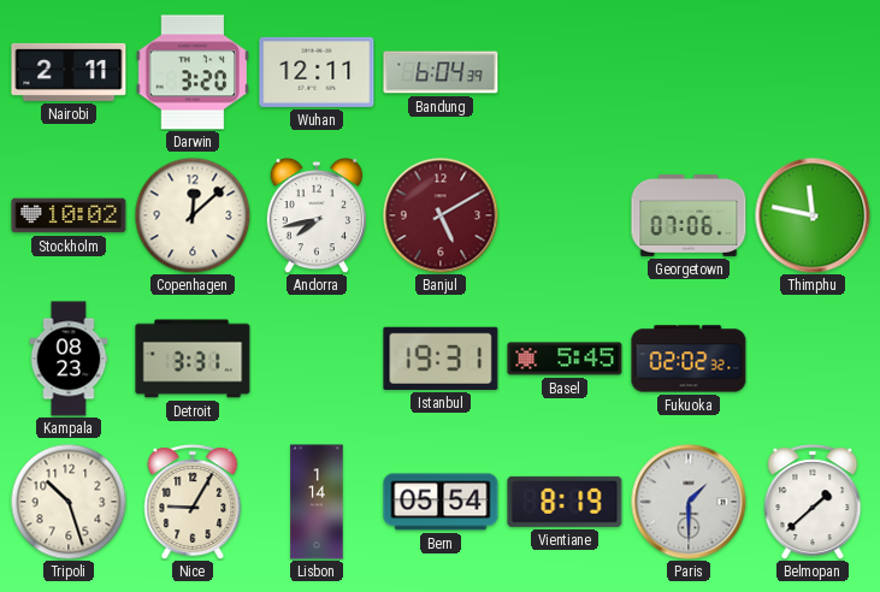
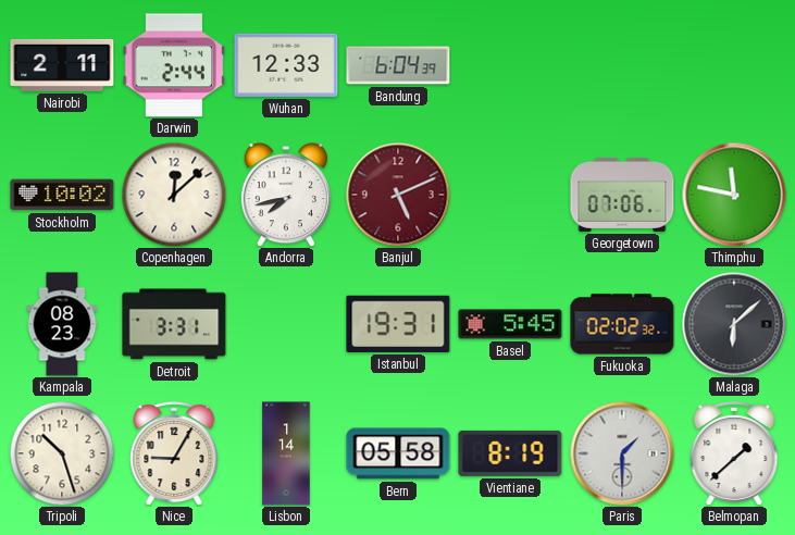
Darwin: 3:20 -> 2:44 (174, 65)
Wuhan: 12:11 -> 12:33 (286, 65)
Banjul: 5:10 -> 5:11 (398, 195)
Malaga: none -> 6:08 (734, 324)
Bern: 05:54 -> 05:58 (398, 453)
